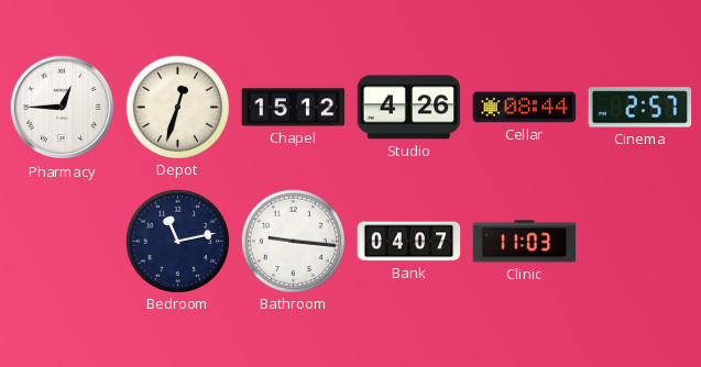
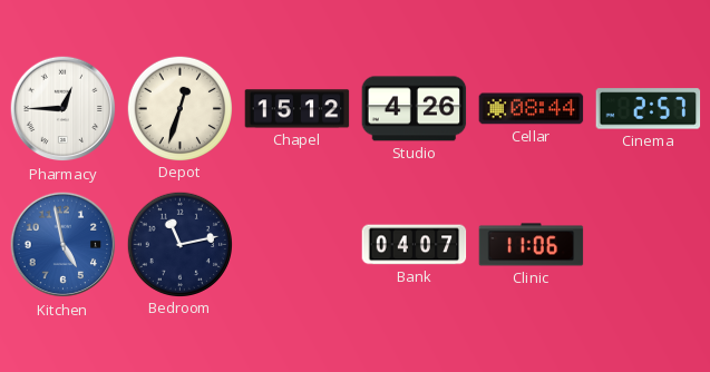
Kitchen: none -> 4:58 (64, 245)
Bathroom: 9:16 -> none (293, 241)
Clinic: 11:03 -> 11:06 (532, 245)
